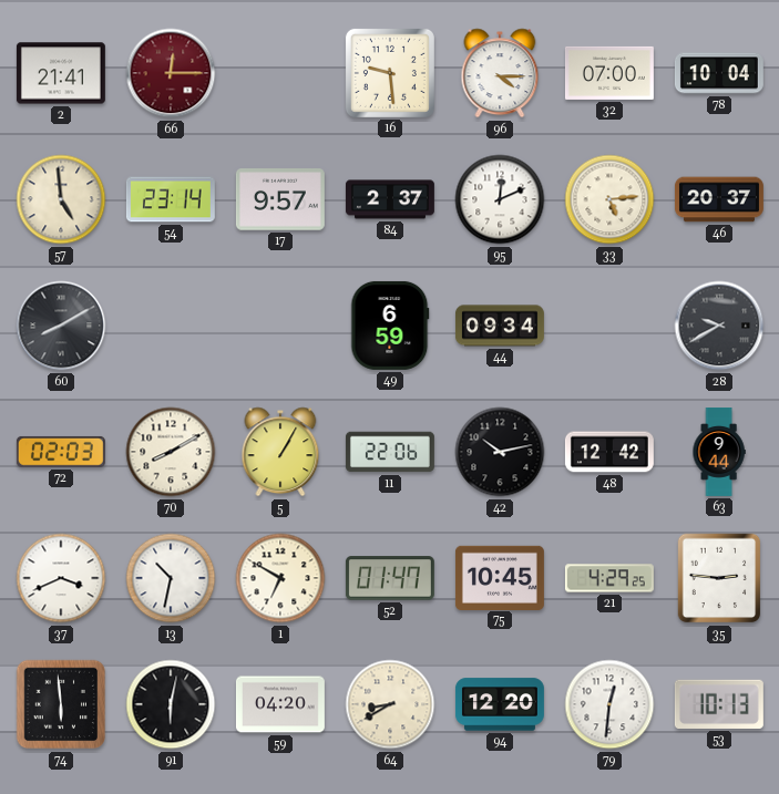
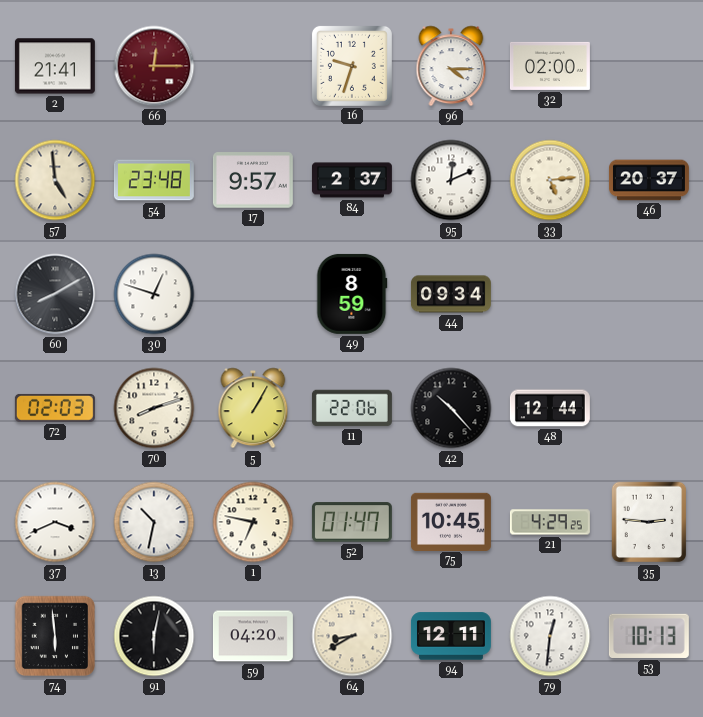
16: 9:29 -> 9:33 (352, 66)
32: 07:00 -> 02:00 (550, 66)
78: 10:04 -> none (719, 73)
54: 23:14 -> 23:48 (154, 180)
30: none -> 12:48 (154, 294)
49: 6:59 -> 8:59 (352, 294)
28: 9:40 -> none (719, 326)
70: 8:10 -> 8:12 (154, 408)
42: 10:13 -> 10:23 (451, 408)
48: 12:42 -> 12:44 (550, 408)
63: 9:44 -> none (719, 453)
1: 6:50 -> 6:47 (253, 522)
94: 12:20 -> 12:11 (451, 636)
